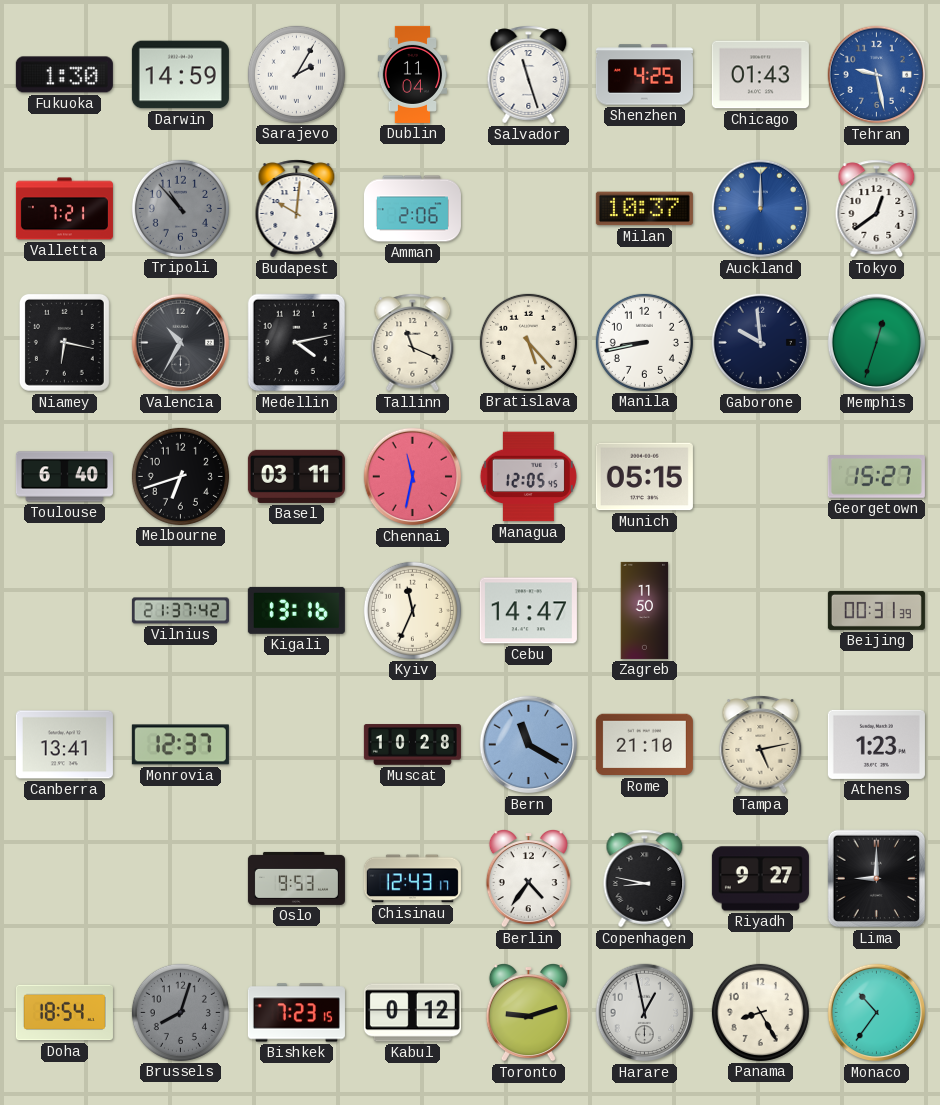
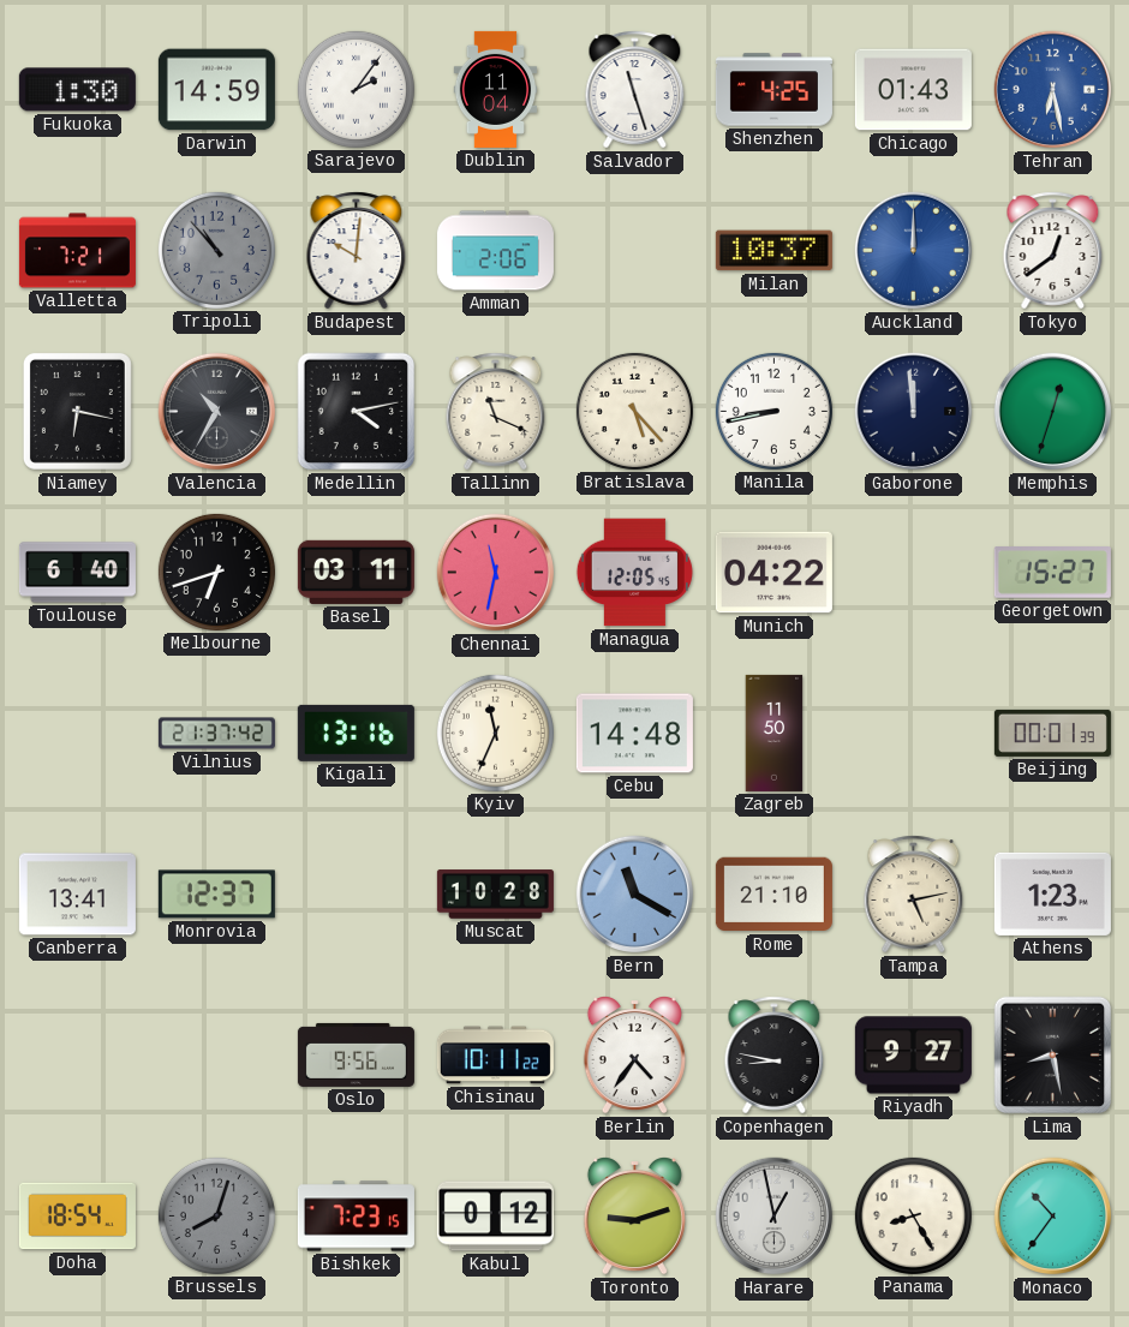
Sarajevo: 2:05 -> 2:06 (356, 89)
Tehran: 9:28 -> 6:28 (1053, 90)
Gaborone: 9:59 -> 11:59 (914, 412)
Munich: 05:15 -> 04:22 (773, 573)
Cebu: 14:47 -> 14:48 (634, 734)
Beijing: 00:31 -> 00:01 (1052, 733)
Oslo: 9:53 -> 9:56 (356, 1054)
Chisinau: 12:43 -> 10:11 (495, 1056)
Lima: 9:00 -> 8:28 (1053, 1056)
